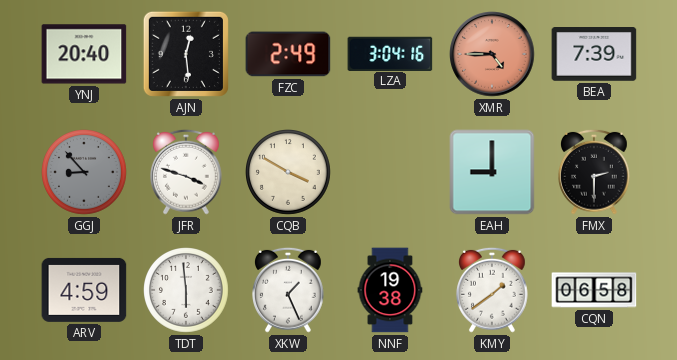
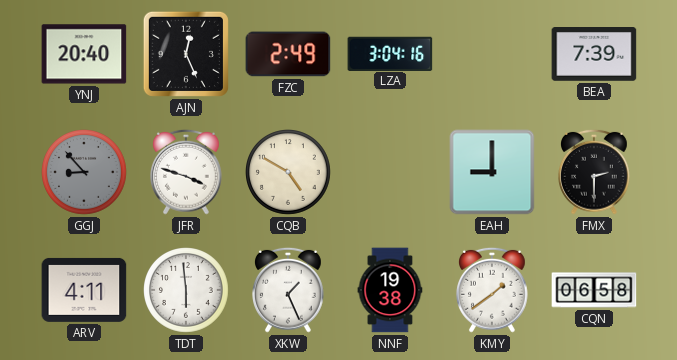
AJN: 12:29 -> 12:26 (186, 54)
XMR: 4:45 -> none (492, 54)
CQB: 3:50 -> 4:50 (289, 173)
ARV: 4:59 -> 4:11 (84, 290)
